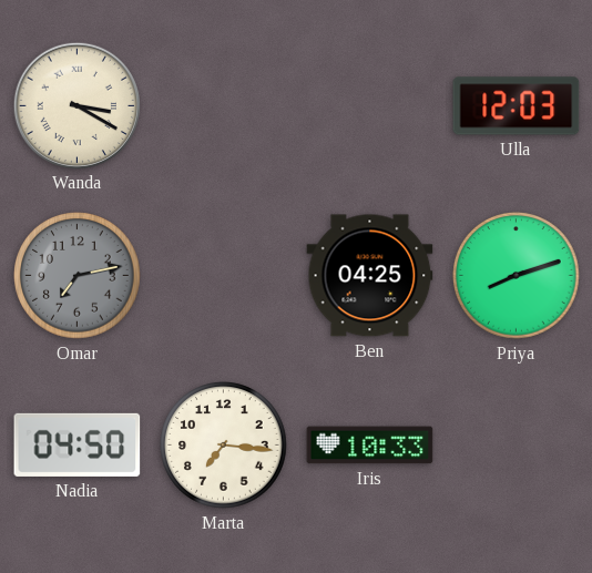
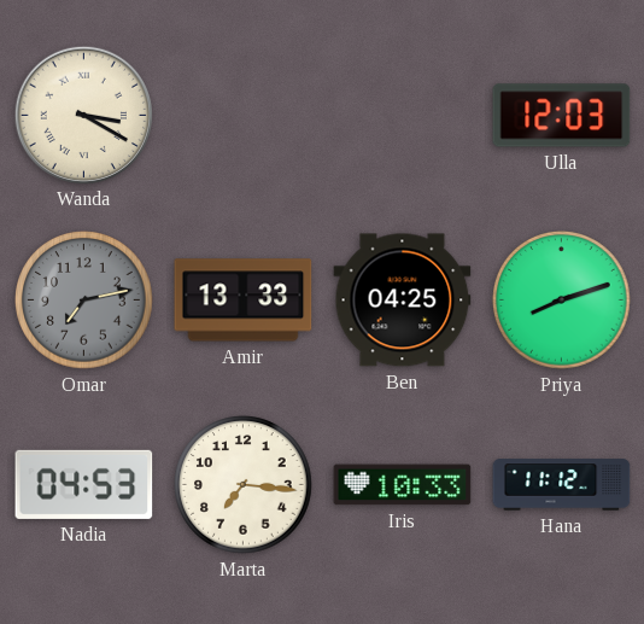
Amir: none -> 13:33 (244, 301)
Nadia: 04:50 -> 04:53 (84, 484)
Hana: none -> 11:12 (562, 485)
